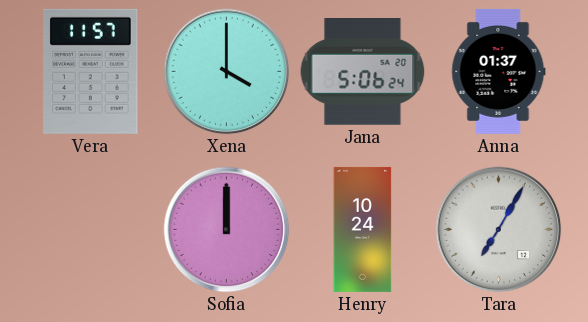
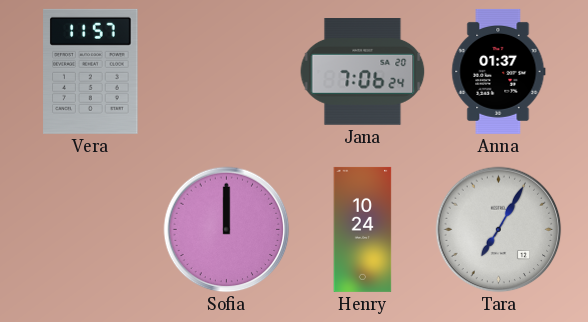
Xena: 4:00 -> none (227, 72)
Jana: 5:06 -> 7:06 (363, 72)
